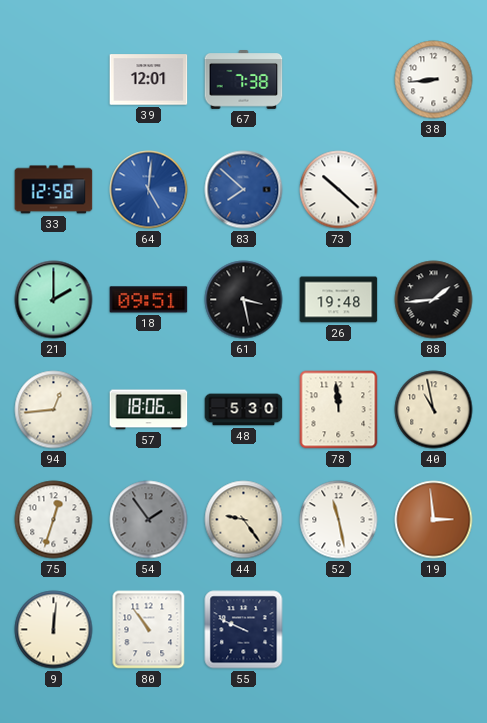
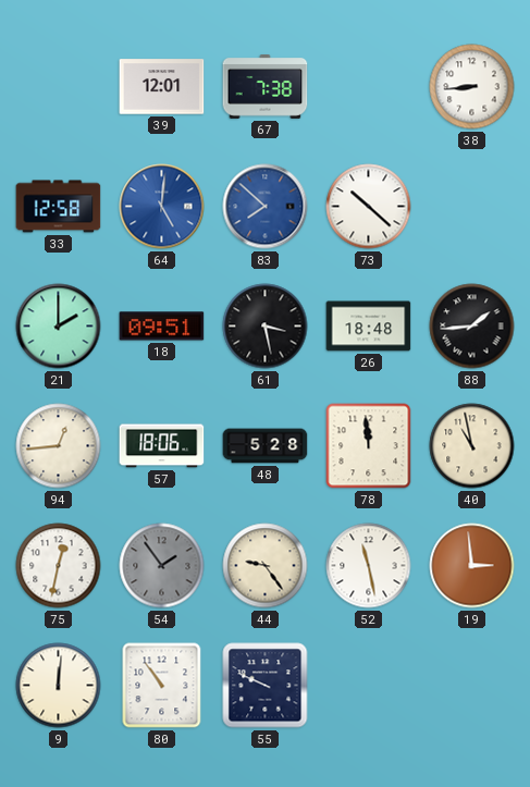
26: 19:48 -> 18:48 (369, 327)
48: 5:30 -> 5:28 (266, 446)
75: 12:33 -> 12:32 (59, 566)
